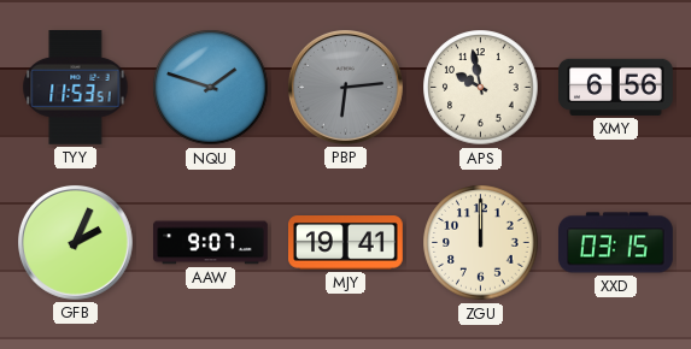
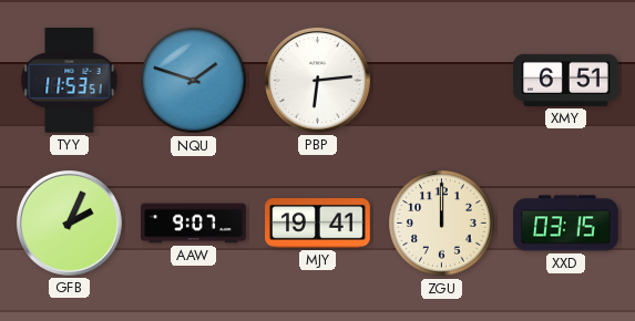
PBP dial: grey -> white (317, 80)
APS: 9:58 -> none (481, 88)
XMY: 6:56 -> 6:51 (566, 80)
